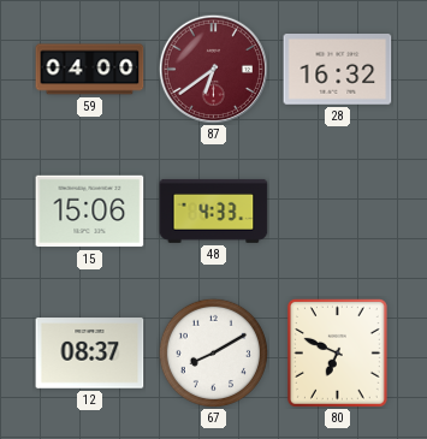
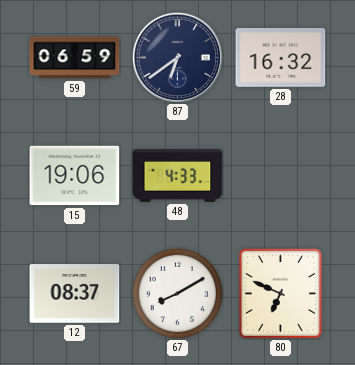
59: 04:00 -> 06:59 (75, 58)
87 dial: burgundy -> navy (177, 57)
15: 15:06 -> 19:06 (75, 176)
